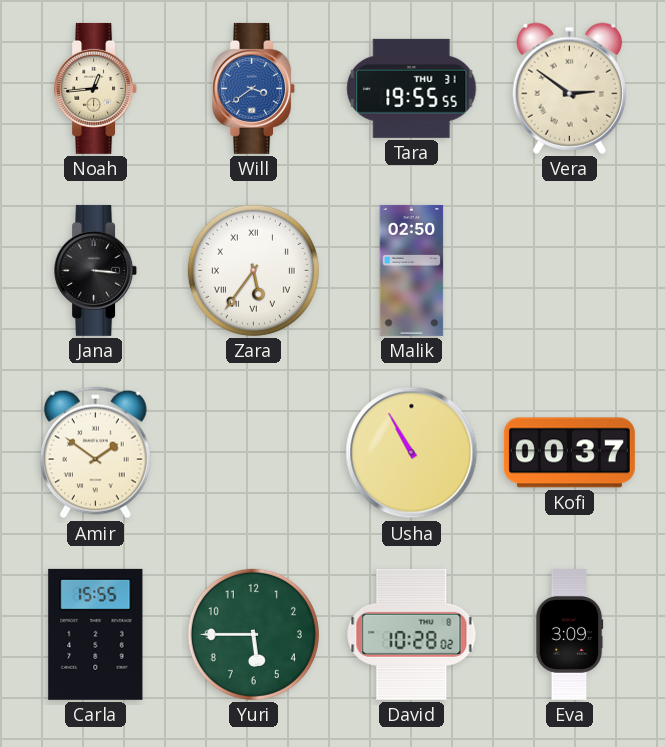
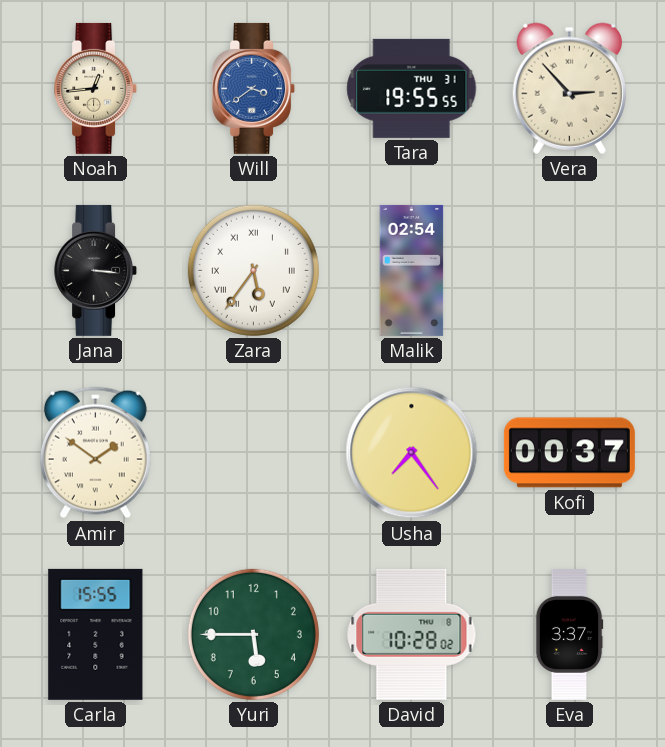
Vera: 2:51 -> 2:53 (569, 88)
Malik: 02:50 -> 02:54 (412, 270)
Usha: 10:55 -> 7:24 (412, 453)
Eva: 3:09 -> 3:37 (569, 634)
